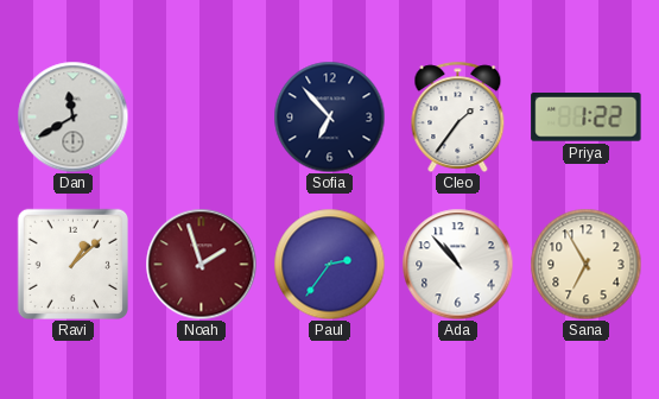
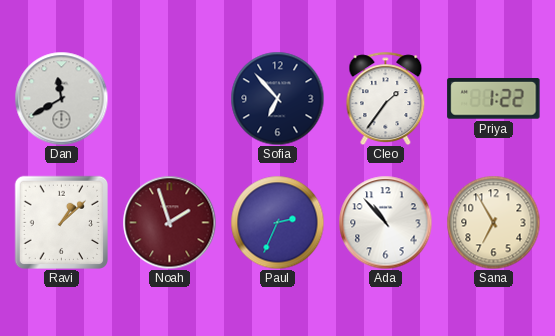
Paul: 2:36 -> 2:34 (277, 222)
